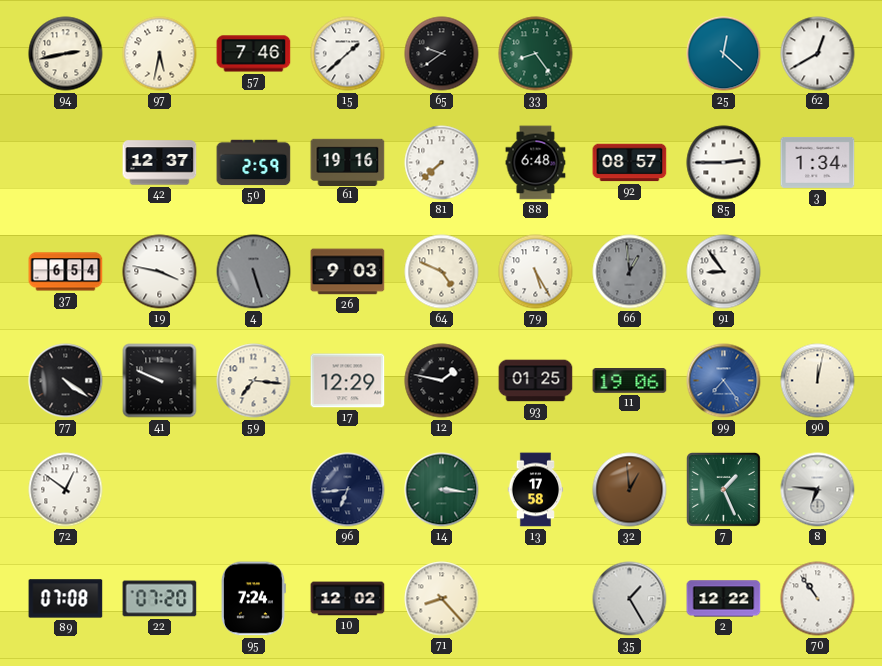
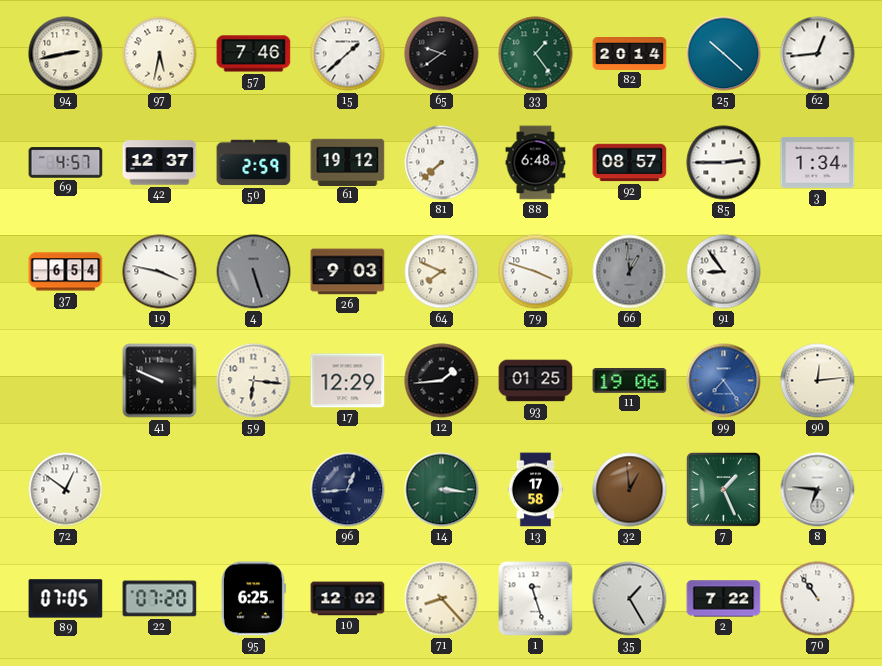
33: 8:24 -> 1:24 (536, 54)
82: none -> 20:14 (630, 54)
25: 12:22 -> 10:22 (724, 54)
62: 12:40 -> 12:44 (818, 54)
69: none -> 4:57 (66, 163)
61: 19:16 -> 19:12 (348, 162)
64: 4:49 -> 7:49 (442, 272)
79: 5:25 -> 3:48 (536, 272)
77: 4:21 -> none (66, 381)
59: 7:16 -> 6:16 (254, 381)
12: 1:47 -> 1:44 (442, 381)
90: 12:02 -> 12:14 (818, 381)
96: 6:44 -> 12:44 (348, 490)
89: 07:08 -> 07:05 (66, 599)
95: 7:24 -> 6:25 (253, 599)
1: none -> 11:27 (536, 599)
2: 12:22 -> 7:22 (724, 599)
